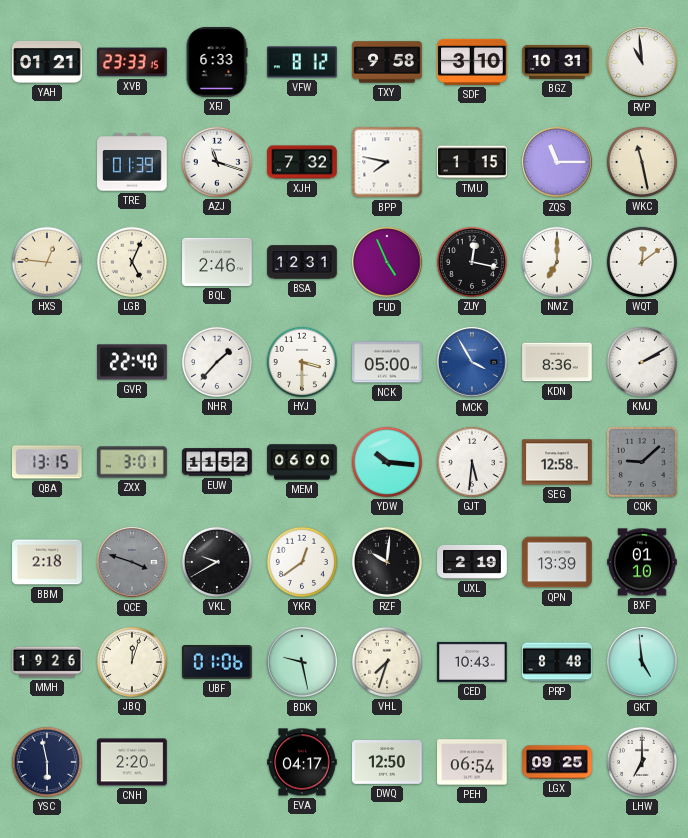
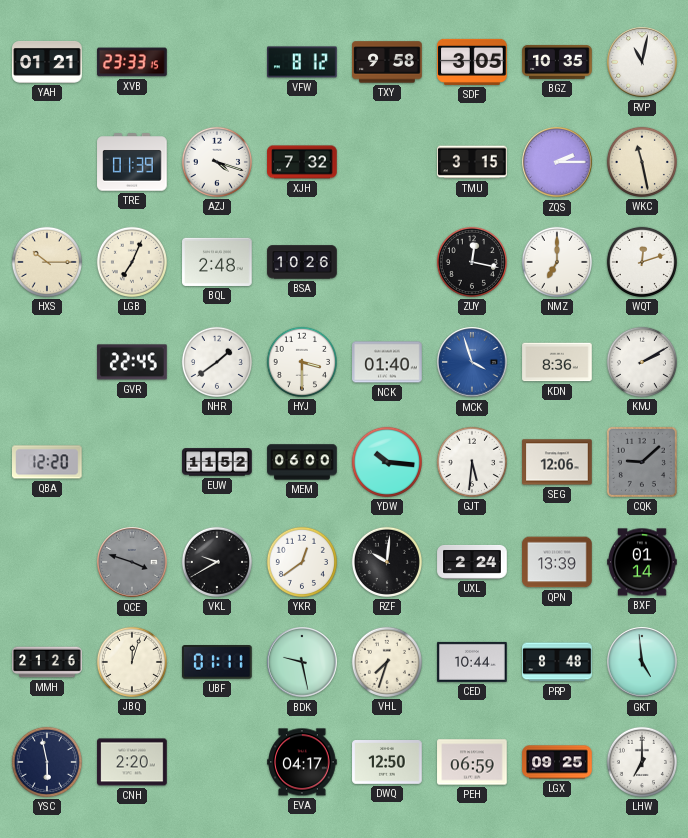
XFJ: 6:33 -> none (217, 62)
SDF: 3:10 -> 3:05 (472, 62)
BGZ: 10:31 -> 10:35 (557, 62)
RVP: 10:59 -> 11:02 (642, 62)
AZJ: 11:18 -> 4:18 (217, 162)
BPP: 7:47 -> none (387, 162)
TMU: 1:15 -> 3:15 (472, 162)
ZQS: 11:15 -> 2:15 (557, 162)
HXS: 12:46 -> 10:15 (47, 262)
LGB: 5:04 -> 7:04 (132, 262)
BQL: 2:46 -> 2:48 (217, 262)
BSA: 12:31 -> 10:26 (302, 262)
FUD: 4:56 -> none (387, 262)
WQT: 12:09 -> 12:12 (642, 262)
GVR: 22:40 -> 22:45 (132, 362)
NHR: 1:37 -> 1:39 (217, 362)
NCK: 05:00 -> 01:40 (387, 362)
MCK: 3:55 -> 3:57 (472, 362)
QBA: 13:15 -> 12:20 (48, 462)
ZXX: 3:01 -> none (132, 462)
SEG: 12:58 -> 12:06 (557, 462)
BBM: 2:18 -> none (47, 562)
UXL: 2:19 -> 2:24 (472, 562)
BXF: 01:10 -> 01:14 (642, 562)
MMH: 19:26 -> 21:26 (47, 662)
UBF: 01:06 -> 01:11 (218, 663)
CED: 10:43 -> 10:44 (472, 662)
PEH: 06:54 -> 06:59 (472, 762)
